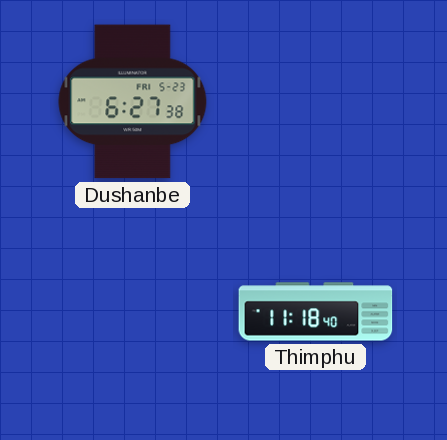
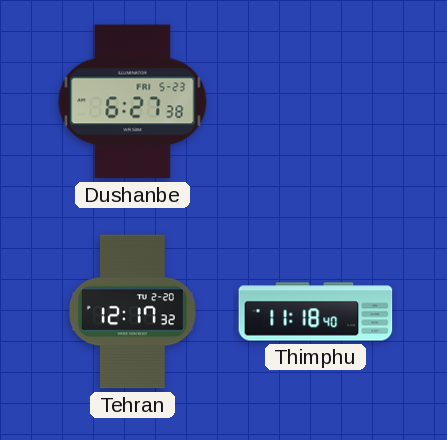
Tehran: none -> 12:17 (132, 312)
